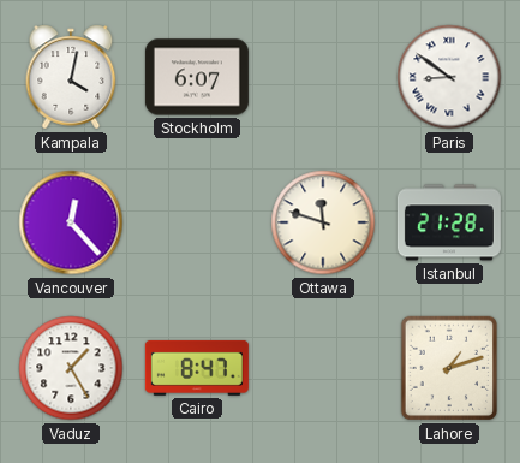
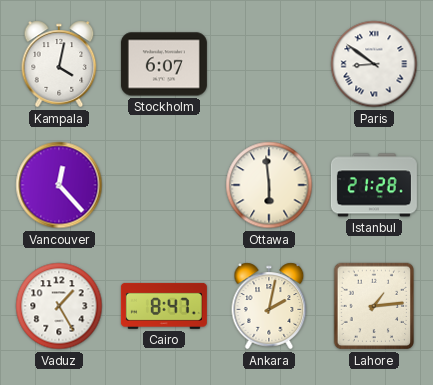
Ottawa: 11:48 -> 5:59 (269, 185)
Ankara: none -> 2:02 (269, 306)
Lahore: 1:12 -> 1:14 (374, 306)
